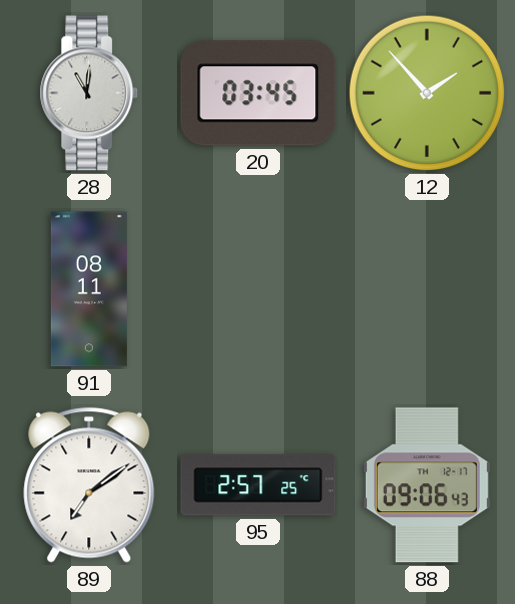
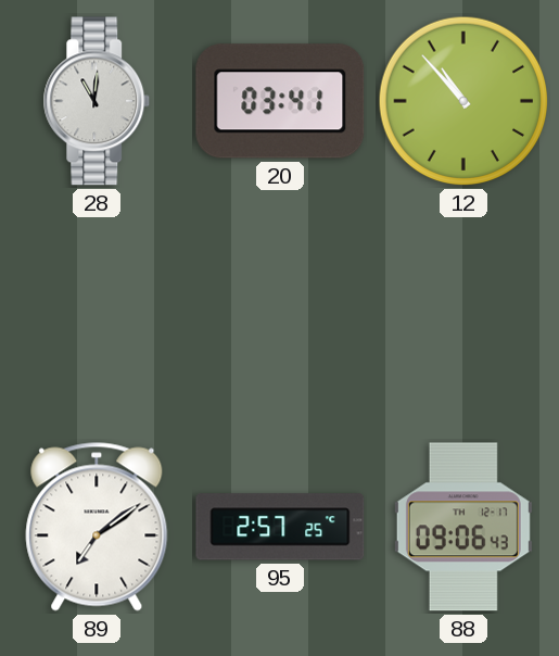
20: 03:45 -> 03:41 (280, 101)
12: 1:53 -> 10:53 (463, 101)
91: 08:11 -> none (89, 289)
